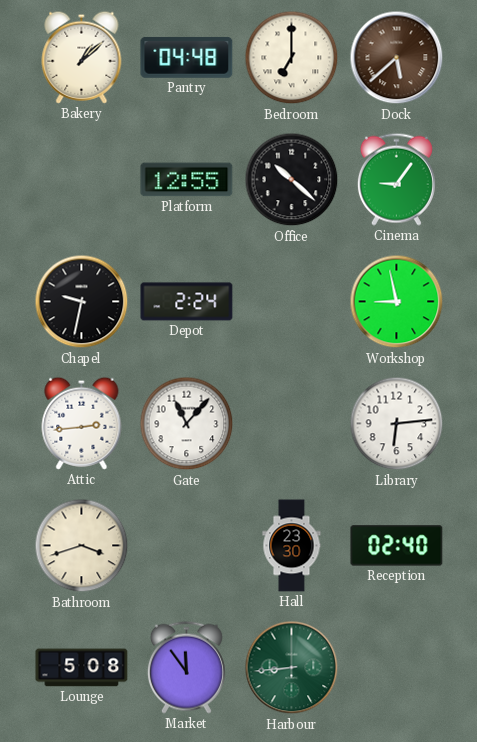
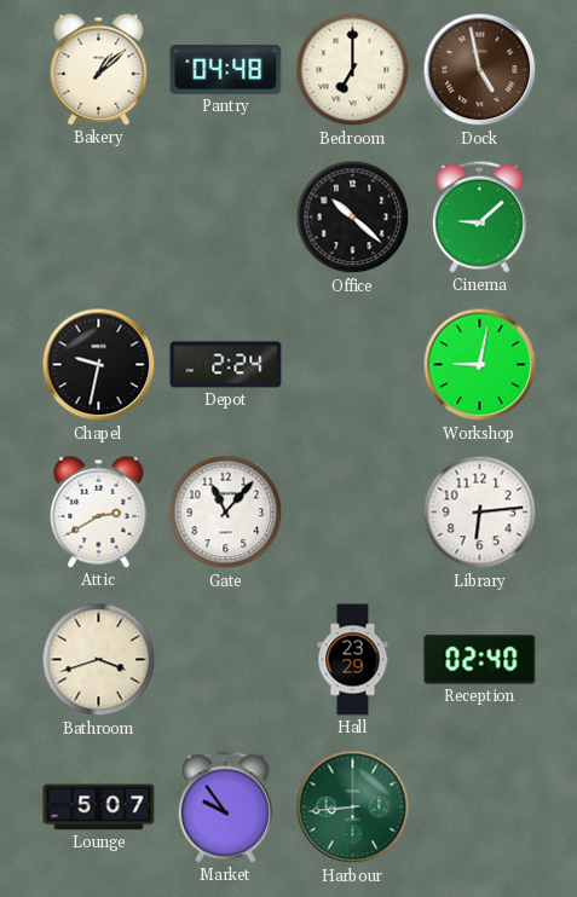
Dock: 5:38 -> 4:58 (480, 70)
Platform: 12:55 -> none (187, 180)
Cinema: 9:06 -> 9:08 (479, 216)
Workshop: 8:58 -> 9:02 (480, 365)
Attic: 2:44 -> 2:40 (99, 511)
Hall: 23:30 -> 23:29 (353, 660)
Lounge: 5:08 -> 5:07 (99, 808)
Market: 11:54 -> 9:54 (225, 806)
